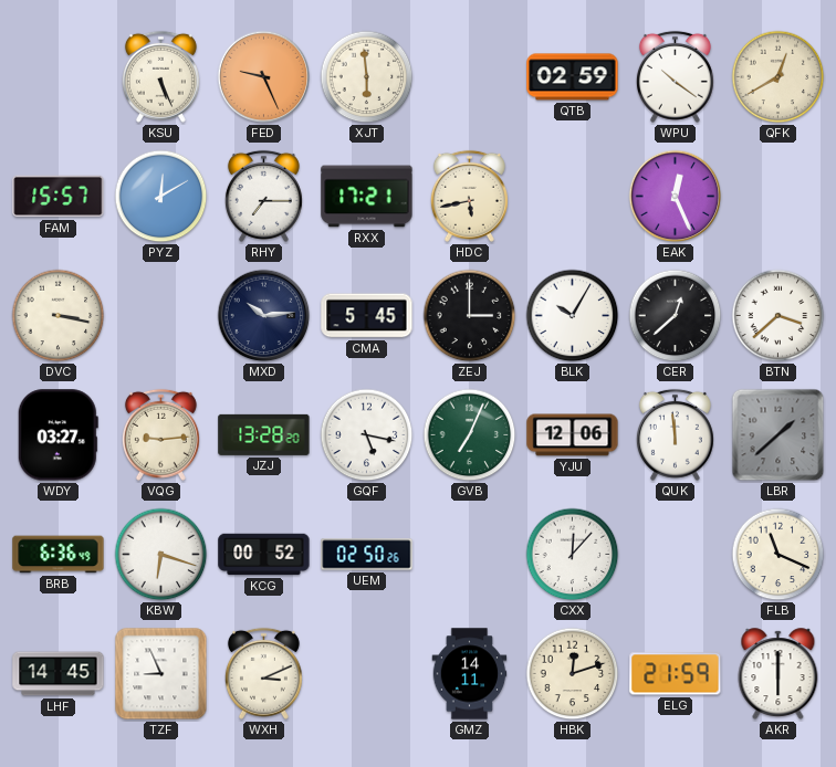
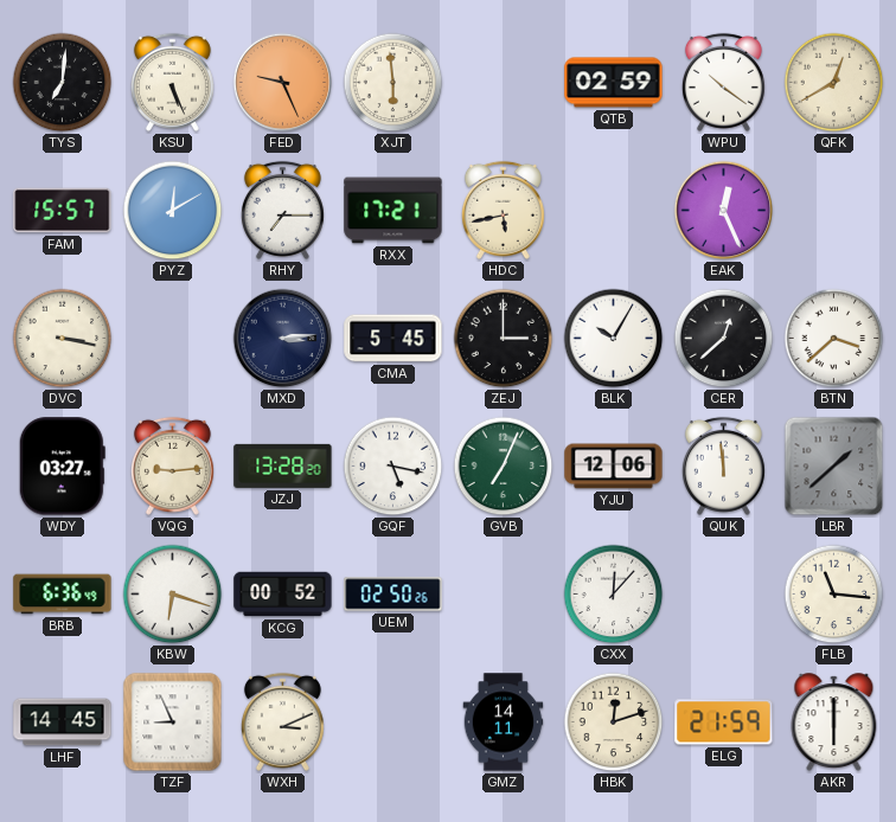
TYS: none -> 7:01 (63, 83)
MXD: 10:14 -> 3:14 (283, 339)
FLB: 11:19 -> 11:16 (834, 595)
